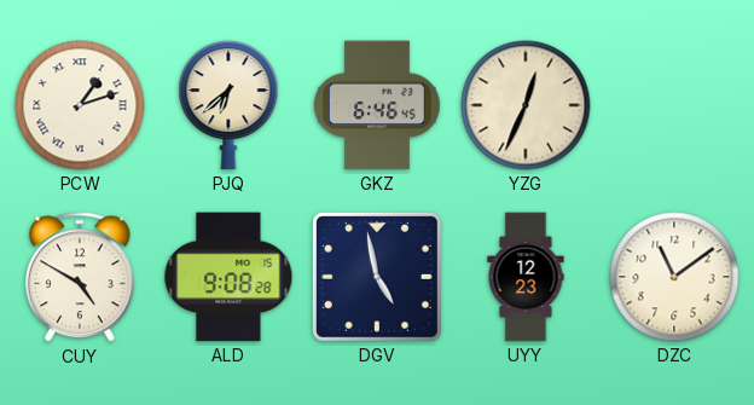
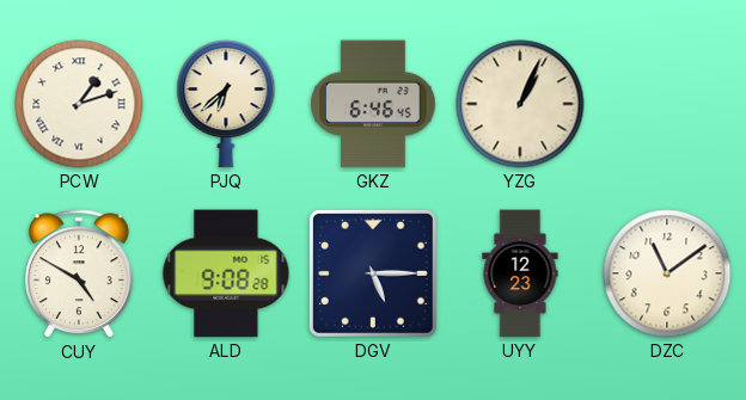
YZG: 12:34 -> 1:04 (520, 104)
DGV: 4:58 -> 5:15 (373, 273)
